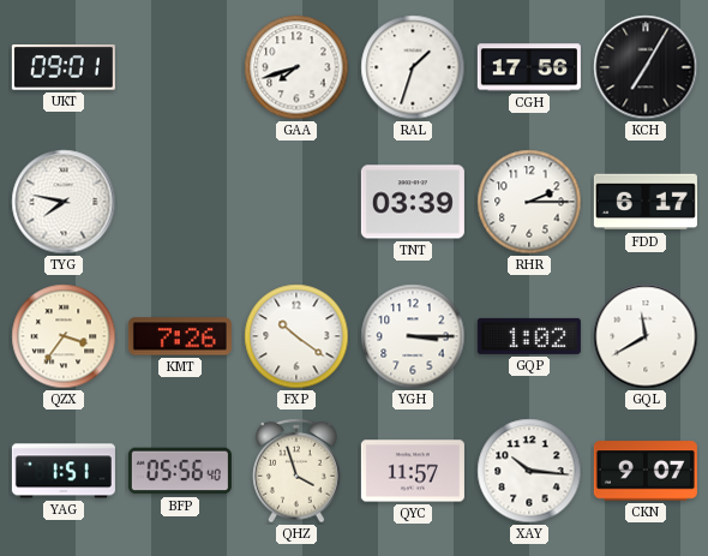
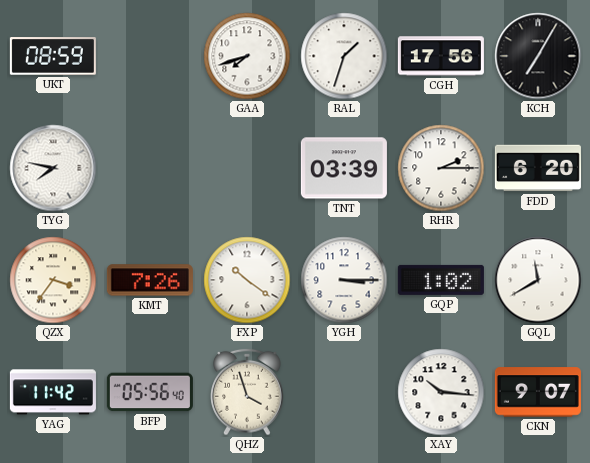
UKT: 09:01 -> 08:59 (53, 56)
FDD: 6:17 -> 6:20 (538, 168)
YAG: 1:51 -> 11:42 (53, 392)
QYC: 11:57 -> none (413, 471)
